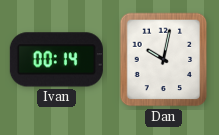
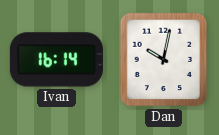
Ivan: 00:14 -> 16:14 (56, 60)
